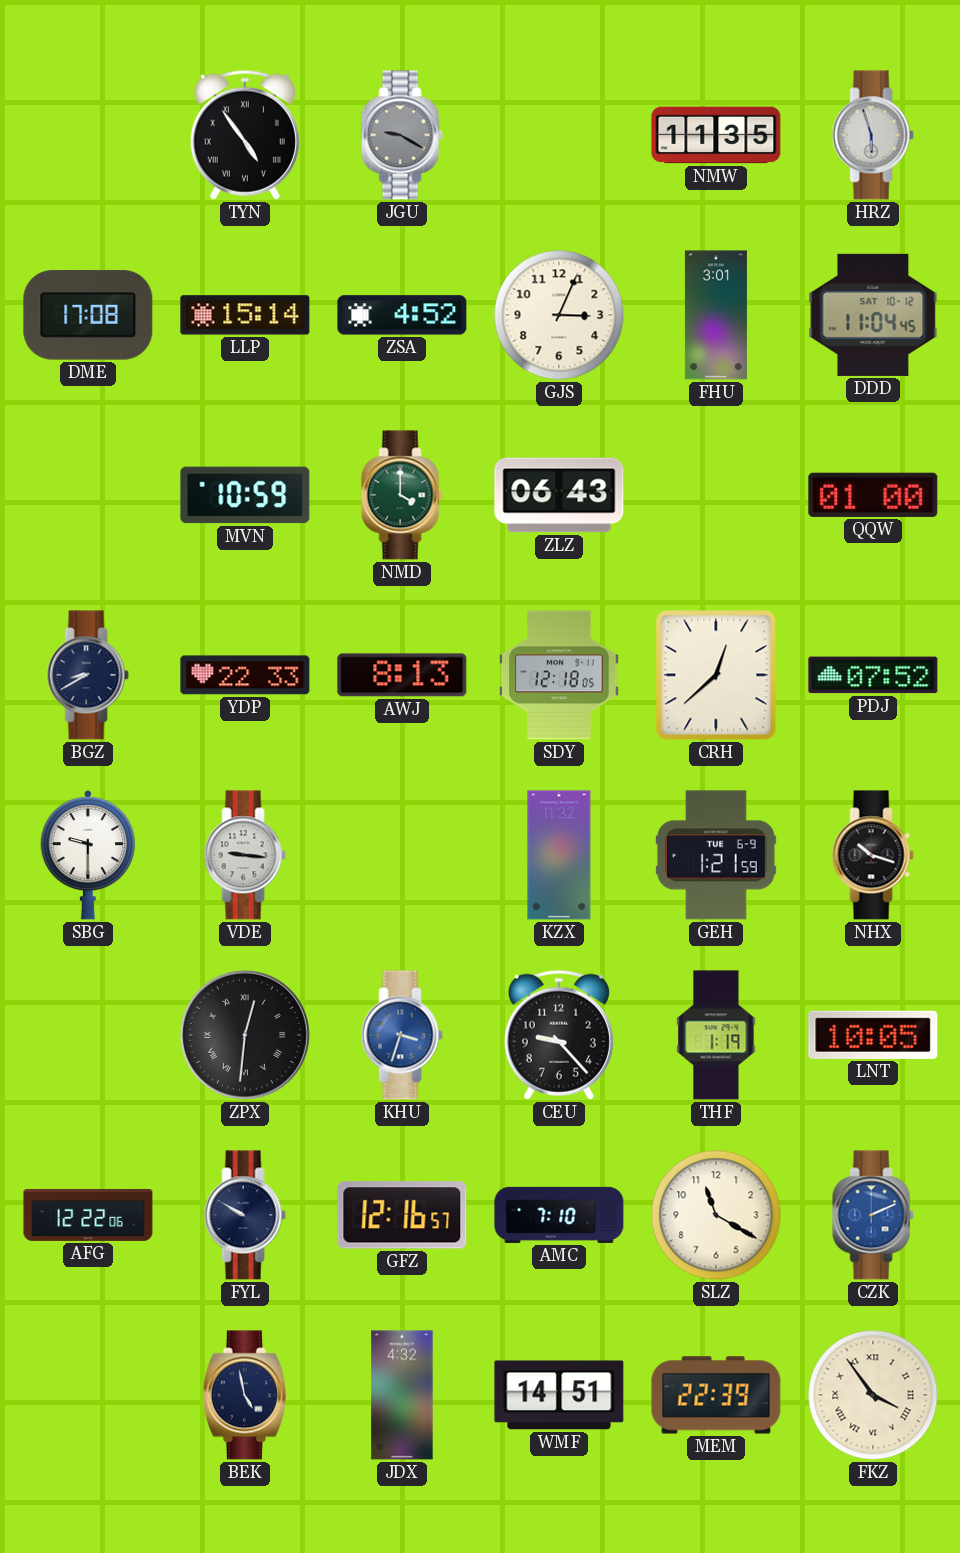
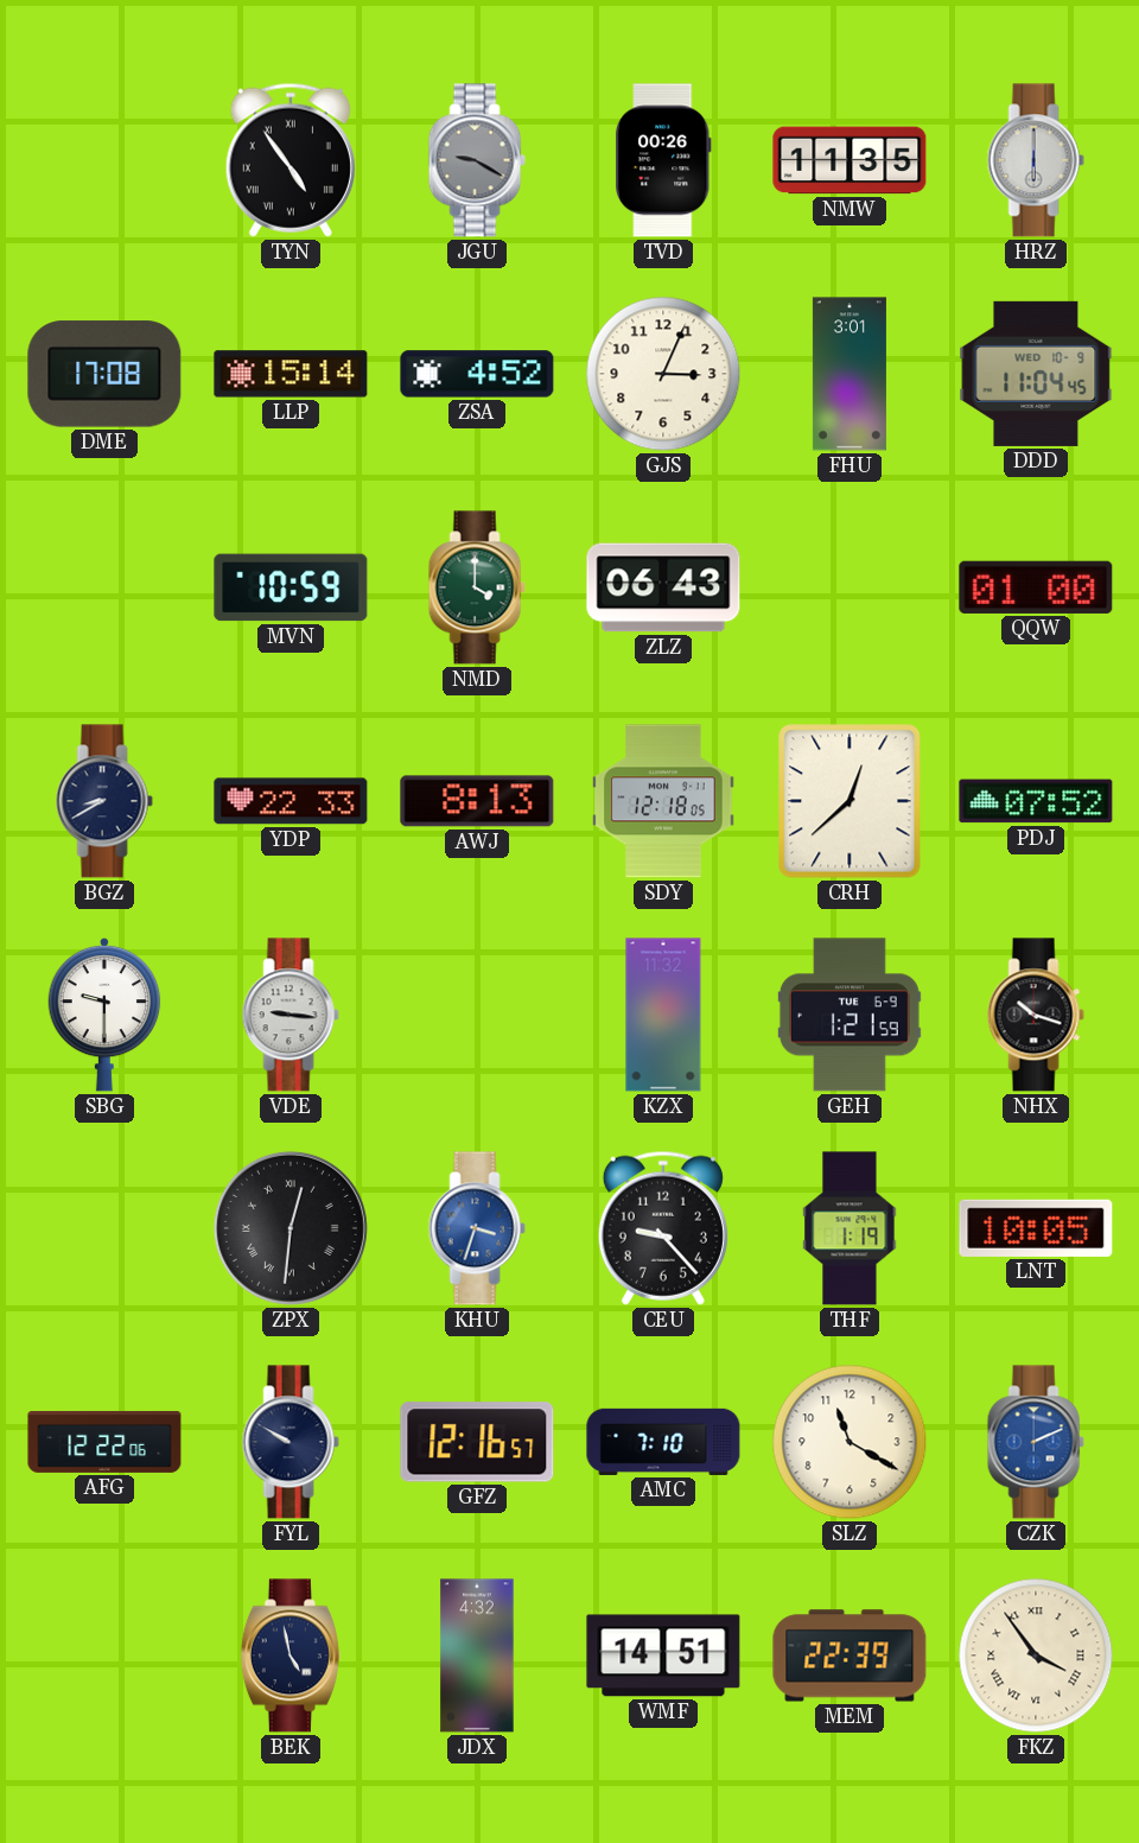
TVD: none -> 00:26 (663, 160)
HRZ: 5:57 -> 6:00 (1036, 160)
DDD date: SAT 10-12 -> WED 10-9 (1036, 374)
